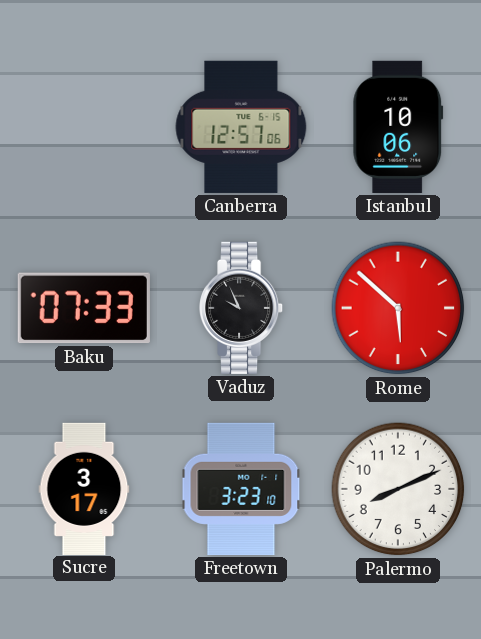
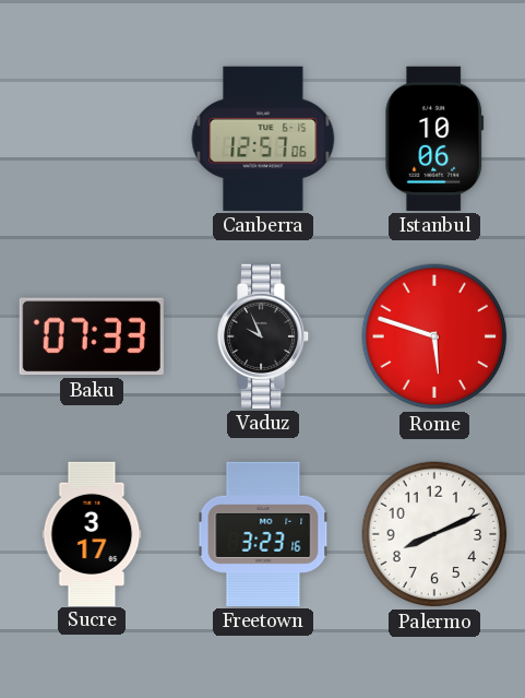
Rome: 5:52 -> 5:48 (434, 336)
Freetown: 3:23:10 -> 3:23:16 (263, 534)
